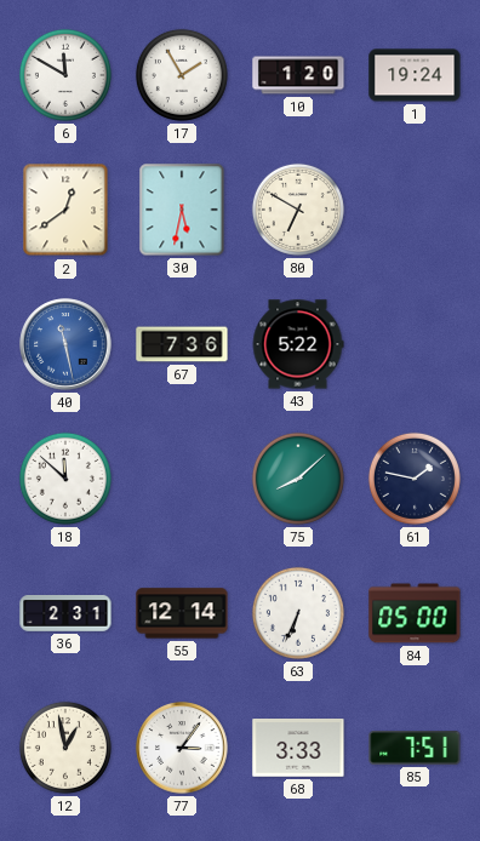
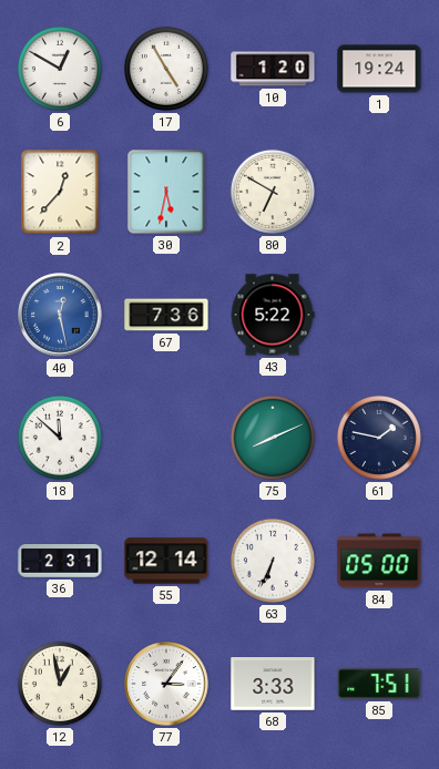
6: 11:50 -> 12:50 (60, 69)
17: 1:55 -> 4:55 (166, 69)
2: 12:39 -> 12:37 (60, 192)
40: 11:28 -> 12:28 (60, 315)
75: 8:08 -> 8:11 (273, 438)
